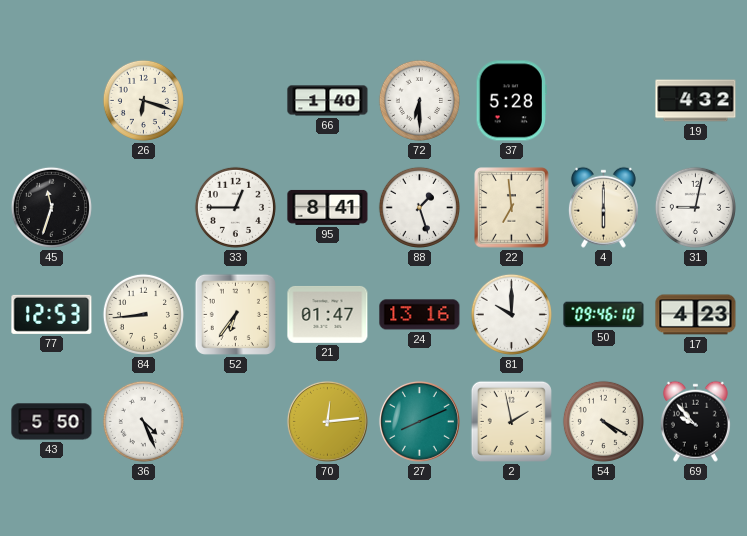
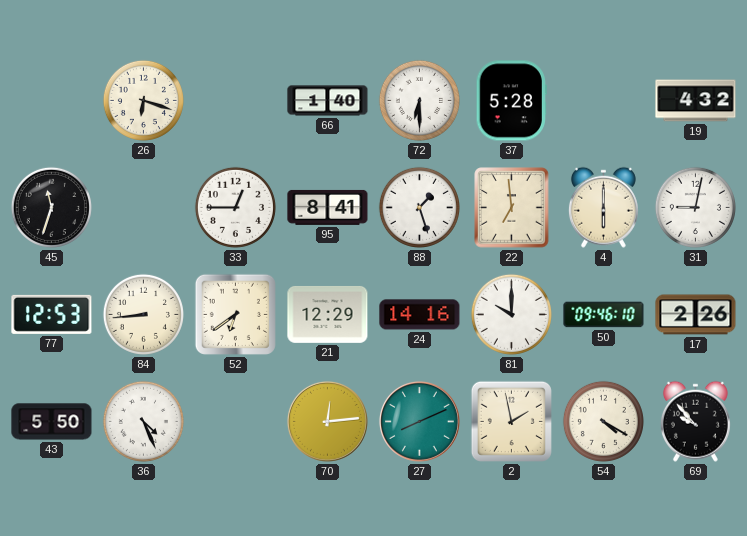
52: 6:36 -> 6:39 (235, 314)
21: 01:47 -> 12:29 (328, 314)
24: 13:16 -> 14:16 (420, 315)
17: 4:23 -> 2:26 (696, 315)
